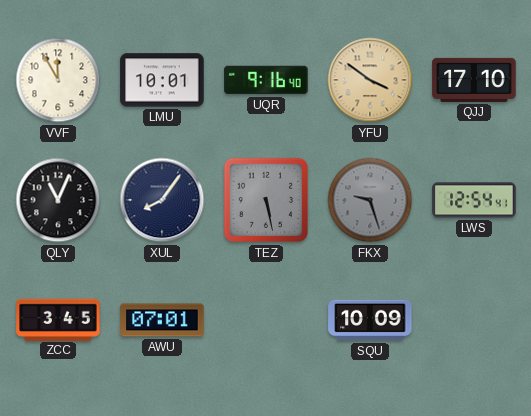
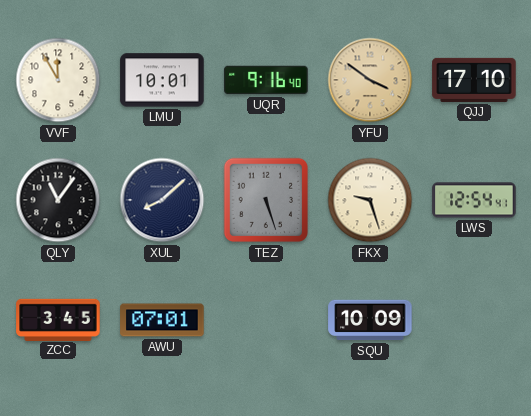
QLY: 11:04 -> 11:06 (58, 200)
XUL: 8:06 -> 8:08 (162, 200)
TEZ: 5:28 -> 5:27 (266, 200)
FKX dial: grey -> cream (370, 200)
